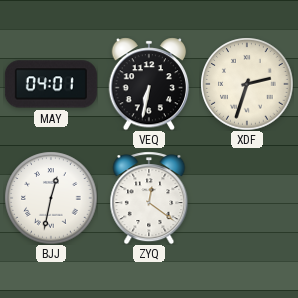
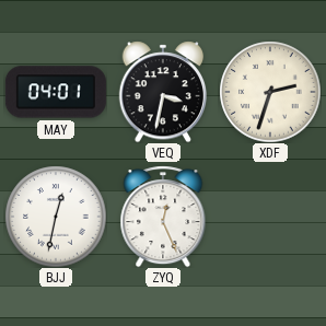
VEQ: 6:32 -> 3:32 (163, 92)
ZYQ: 12:21 -> 12:26 (163, 217)
